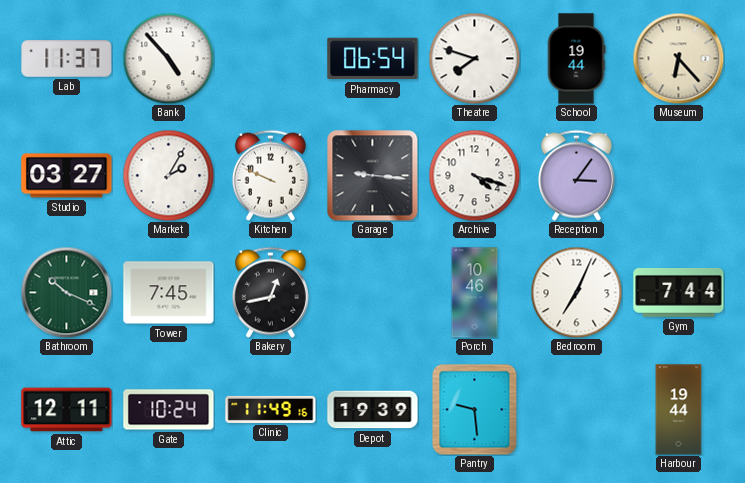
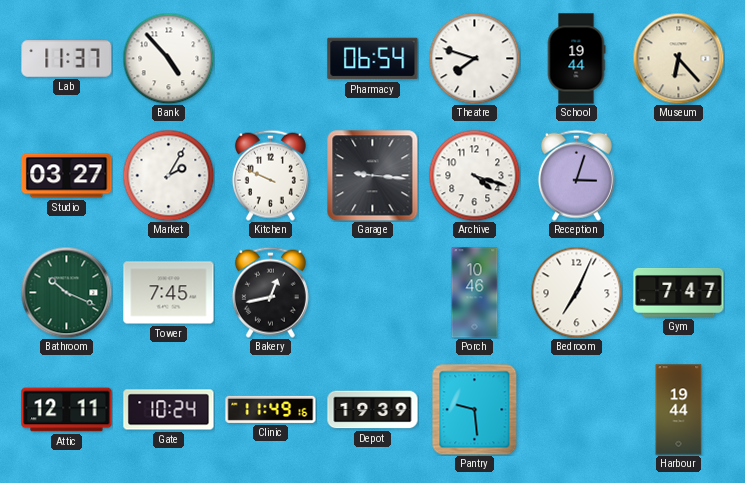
Reception: 3:06 -> 3:03 (576, 175)
Gym: 7:44 -> 7:47 (679, 293)
